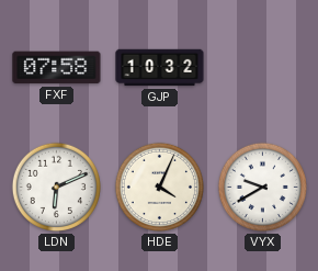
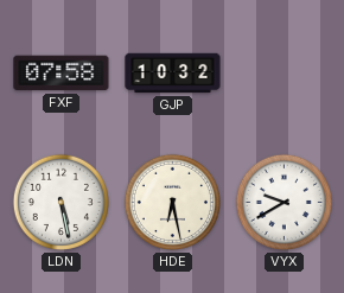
LDN: 6:11 -> 5:28 (60, 202)
HDE: 4:04 -> 6:28 (172, 202)
